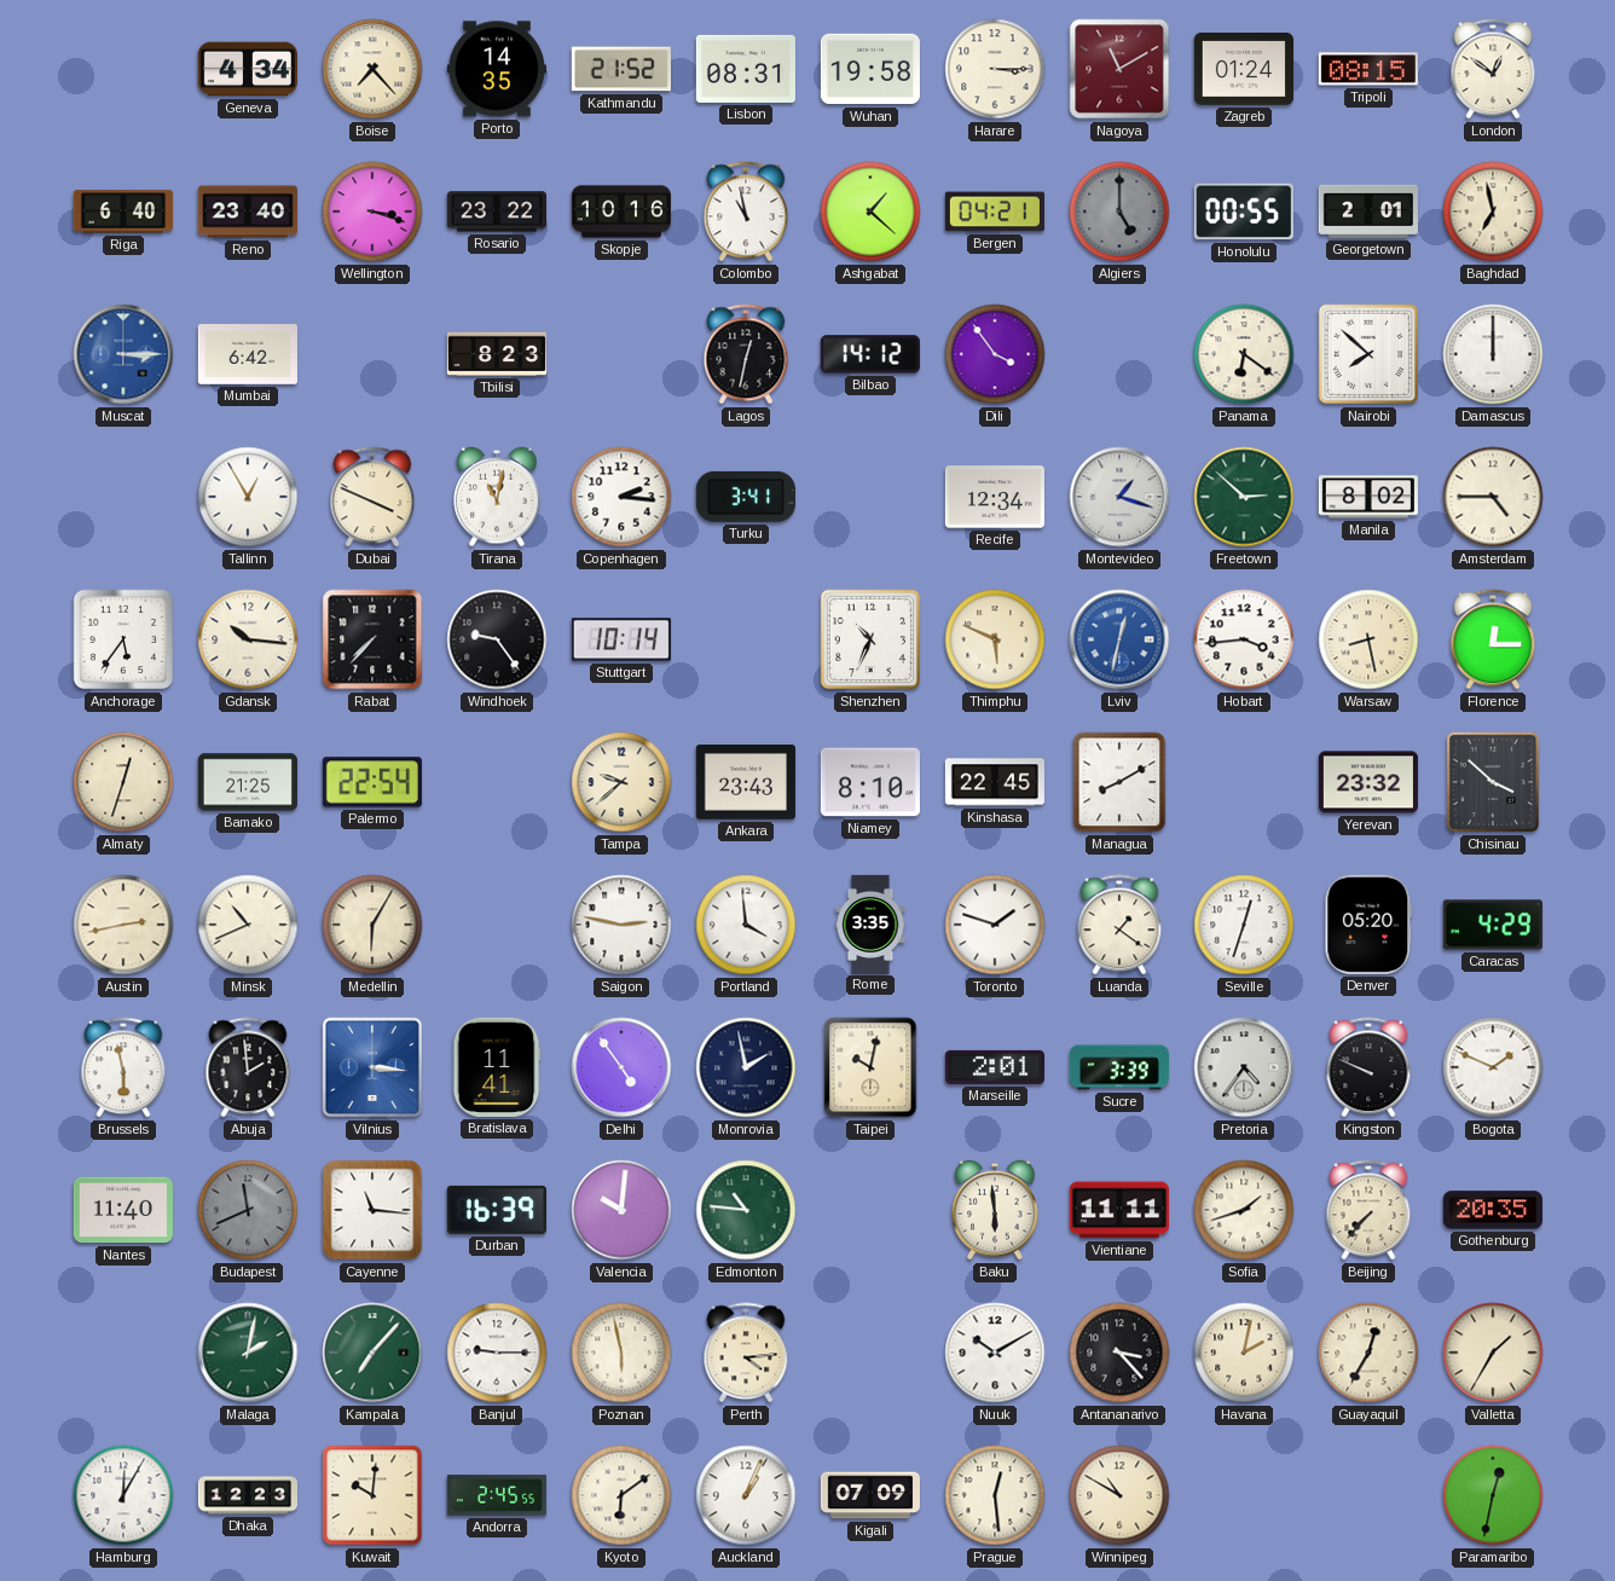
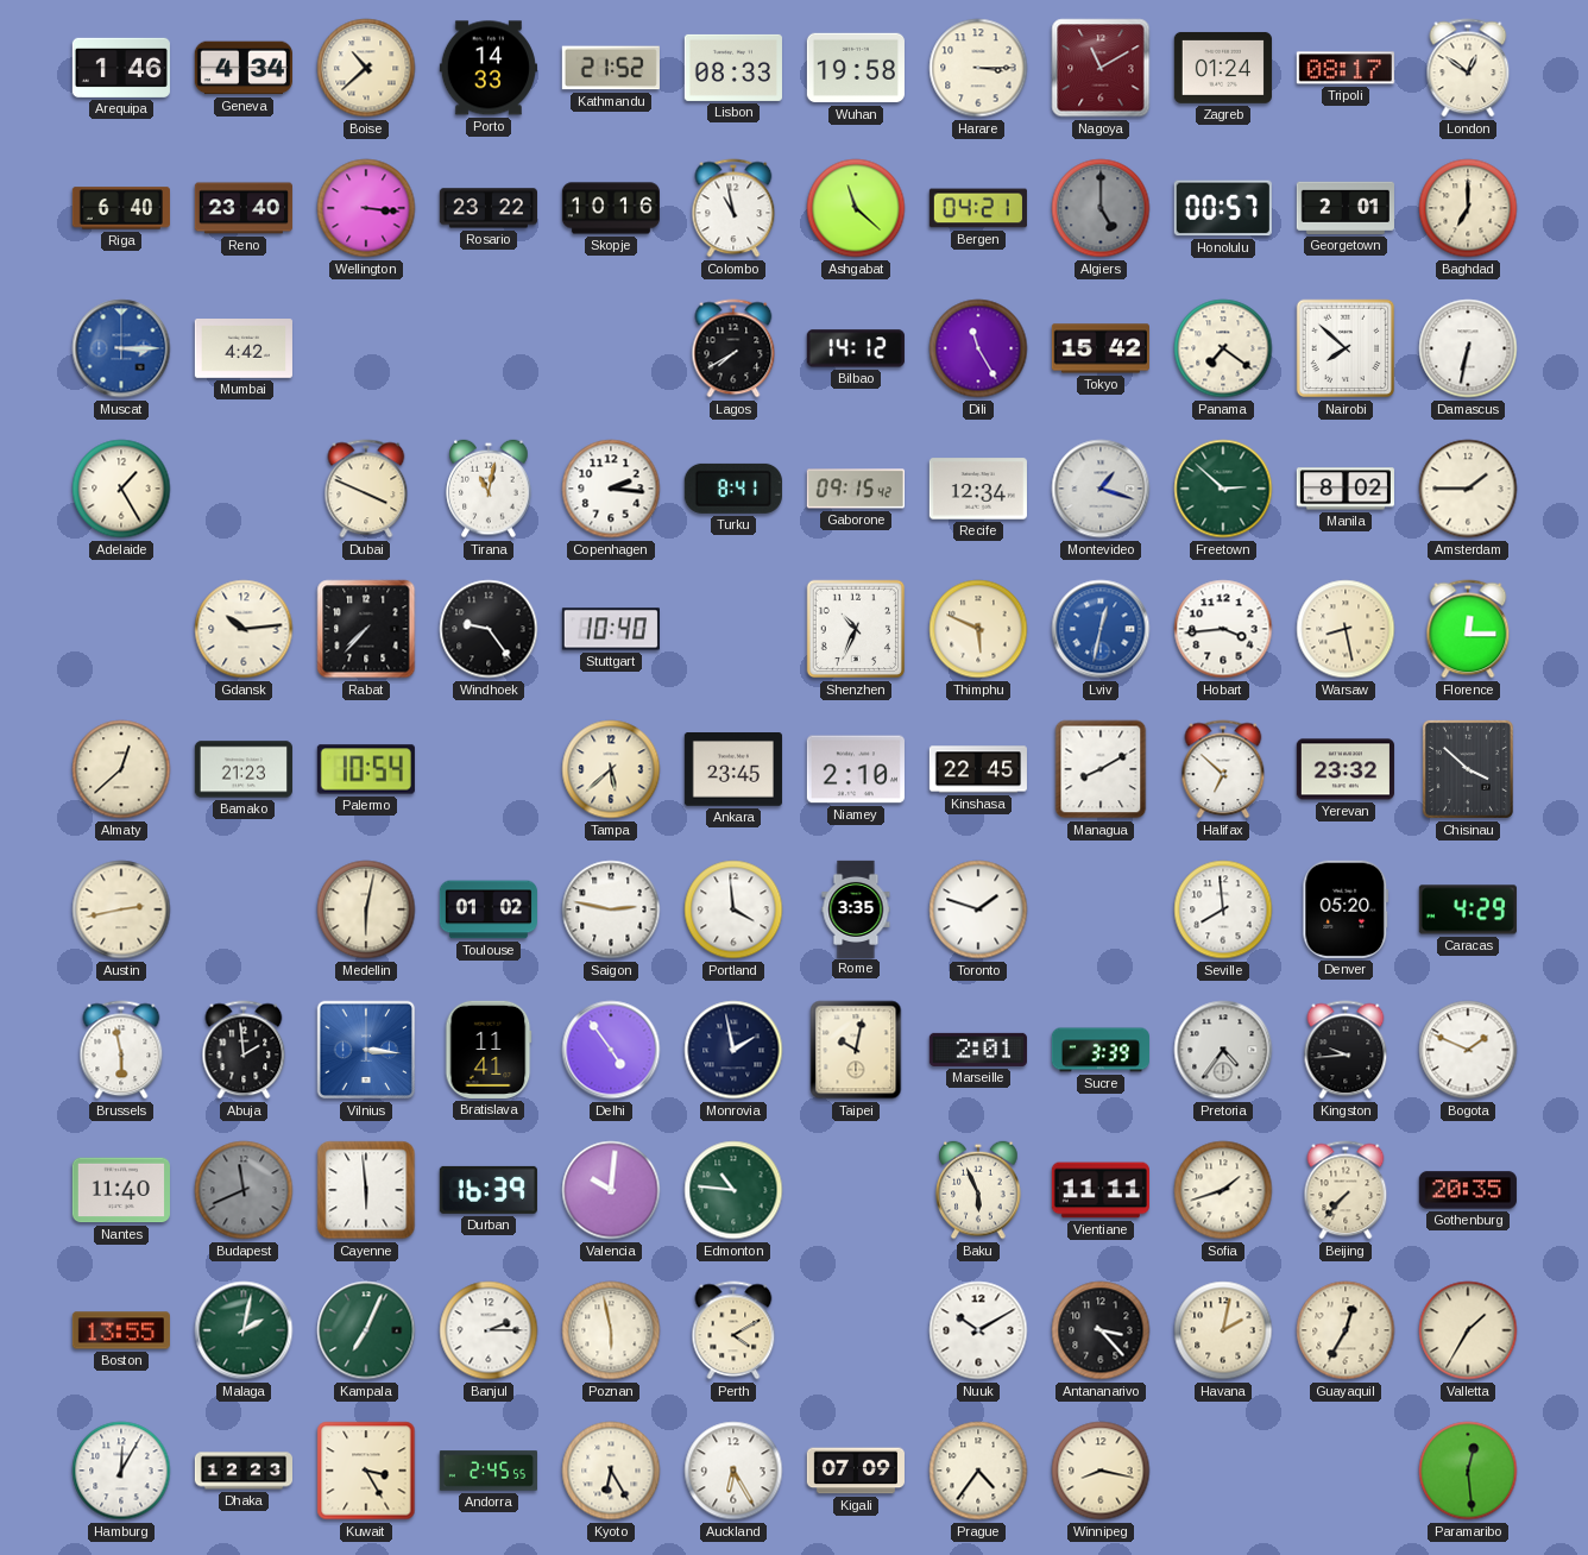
Arequipa: none -> 1:46 (121, 68)
Boise: 7:23 -> 10:38 (366, 68)
Porto: 14:35 -> 14:33 (489, 68)
Lisbon: 08:31 -> 08:33 (733, 68)
Tripoli: 08:15 -> 08:17 (1346, 68)
Wellington: 3:18 -> 3:16 (366, 208)
Ashgabat: 1:22 -> 11:22 (856, 208)
Honolulu: 00:55 -> 00:57 (1223, 208)
Baghdad: 6:58 -> 7:00 (1468, 208)
Mumbai: 6:42 -> 4:42 (244, 350)
Tbilisi: 8:23 -> none (497, 354)
Lagos: 12:32 -> 7:40 (733, 348)
Dili: 3:54 -> 11:25 (978, 348)
Tokyo: none -> 15:42 (1101, 348)
Panama: 6:21 -> 7:21 (1223, 348)
Damascus: 12:00 -> 6:32 (1468, 348)
Adelaide: none -> 1:25 (121, 489)
Tallinn: 12:55 -> none (248, 497)
Turku: 3:41 -> 8:41 (733, 489)
Gaborone: none -> 09:15 (856, 489)
Amsterdam: 4:45 -> 1:45 (1468, 489)
Anchorage: 5:36 -> none (123, 639)
Gdansk: 10:16 -> 10:14 (244, 629)
Stuttgart: 10:14 -> 10:40 (611, 629)
Almaty: 12:33 -> 12:38 (121, 769)
Bamako: 21:25 -> 21:23 (244, 769)
Palermo: 22:54 -> 10:54 (366, 769)
Tampa: 9:38 -> 5:38 (611, 769)
Ankara: 23:43 -> 23:45 (733, 770)
Niamey: 8:10 -> 2:10 (856, 769)
Halifax: none -> 6:52 (1223, 769)
Minsk: 10:41 -> none (248, 925)
Medellin: 6:05 -> 6:02 (366, 909)
Toulouse: none -> 01:02 (489, 909)
Luanda: 1:21 -> none (1119, 925)
Seville: 12:33 -> 7:59 (1223, 909)
Kingston: 9:49 -> 9:44 (1346, 1050)
Cayenne: 11:16 -> 5:59 (366, 1190)
Baku: 5:59 -> 5:56 (978, 1190)
Boston: none -> 13:55 (121, 1330)
Kampala: 7:07 -> 7:04 (366, 1330)
Banjul: 9:15 -> 2:15 (489, 1330)
Perth: 4:14 -> 4:10 (733, 1330)
Kuwait: 10:01 -> 3:25 (366, 1471)
Kyoto: 6:09 -> 6:25 (611, 1471)
Auckland: 1:04 -> 6:25 (733, 1471)
Prague: 12:29 -> 4:36 (978, 1471)
Winnipeg: 10:50 -> 8:17 (1101, 1471)
Paramaribo: 12:32 -> 12:29 (1468, 1471)
